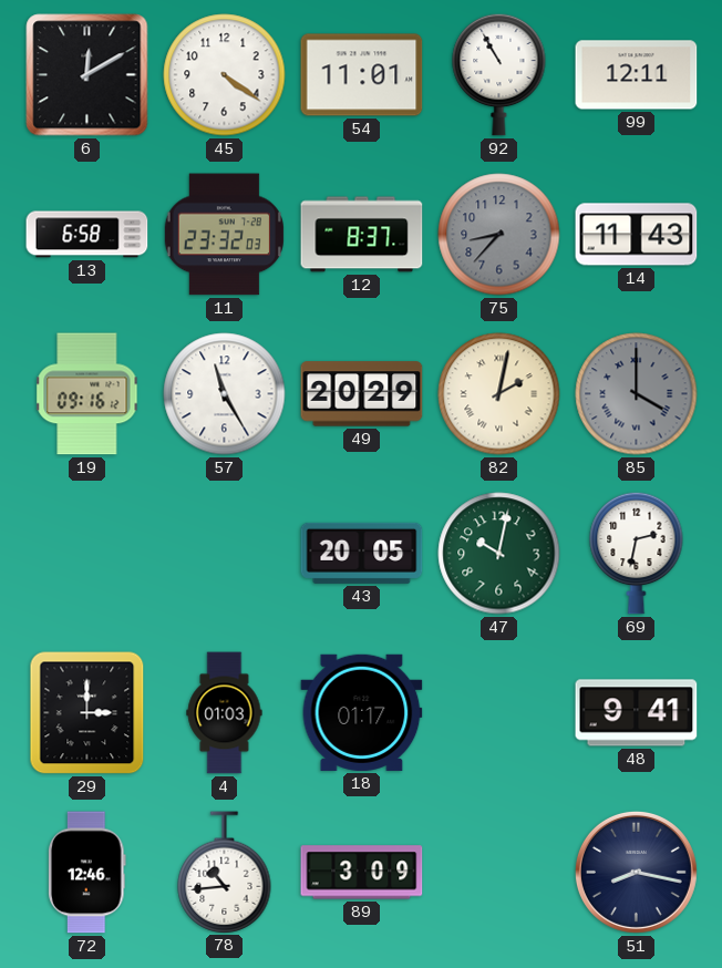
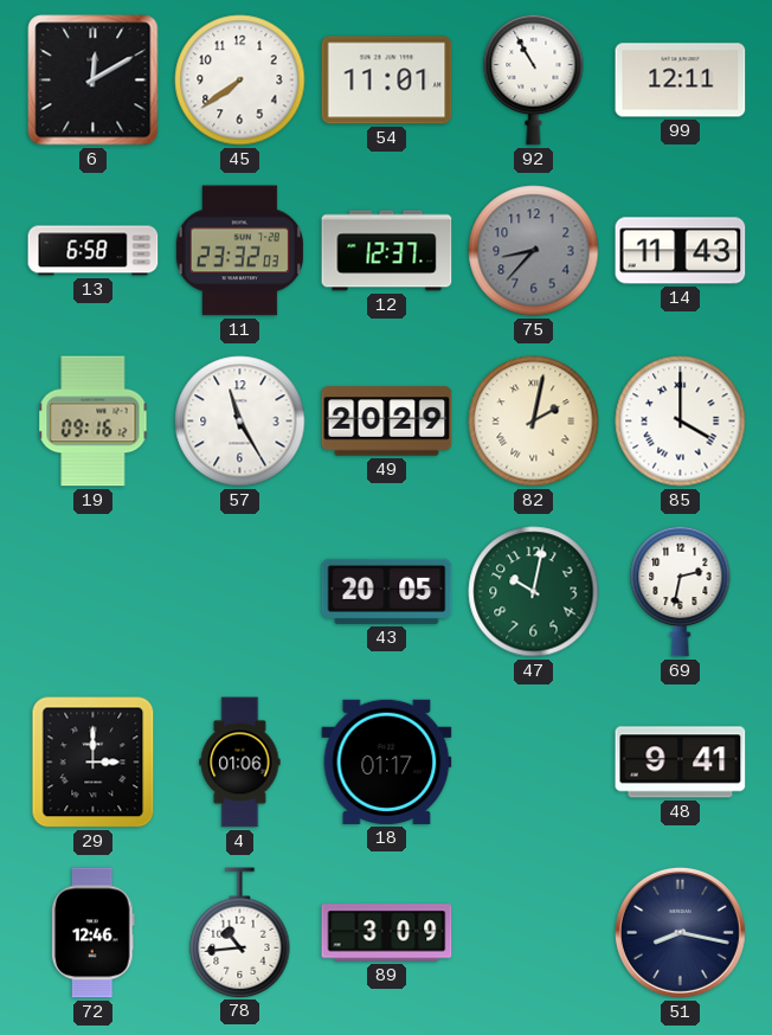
45: 4:21 -> 7:39 (240, 81)
12: 8:37 -> 12:37 (387, 251)
85 dial: grey -> white (681, 422)
4: 01:03 -> 01:06 (240, 763)
